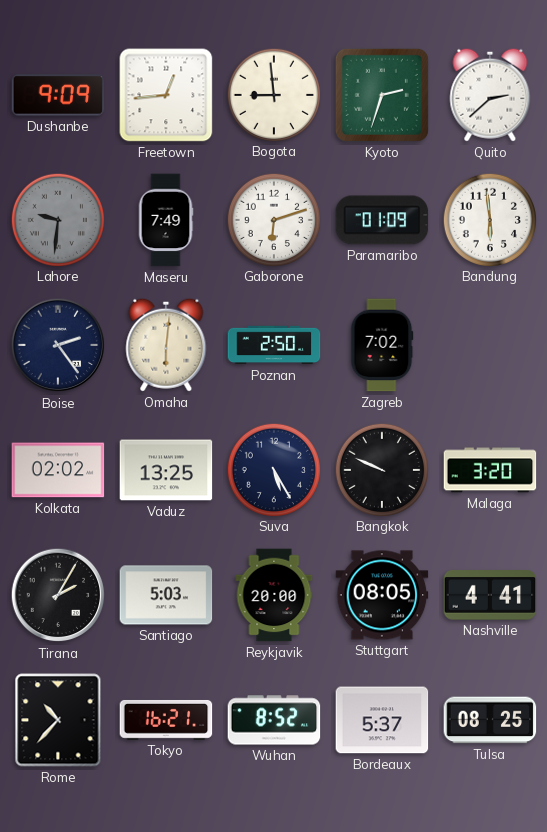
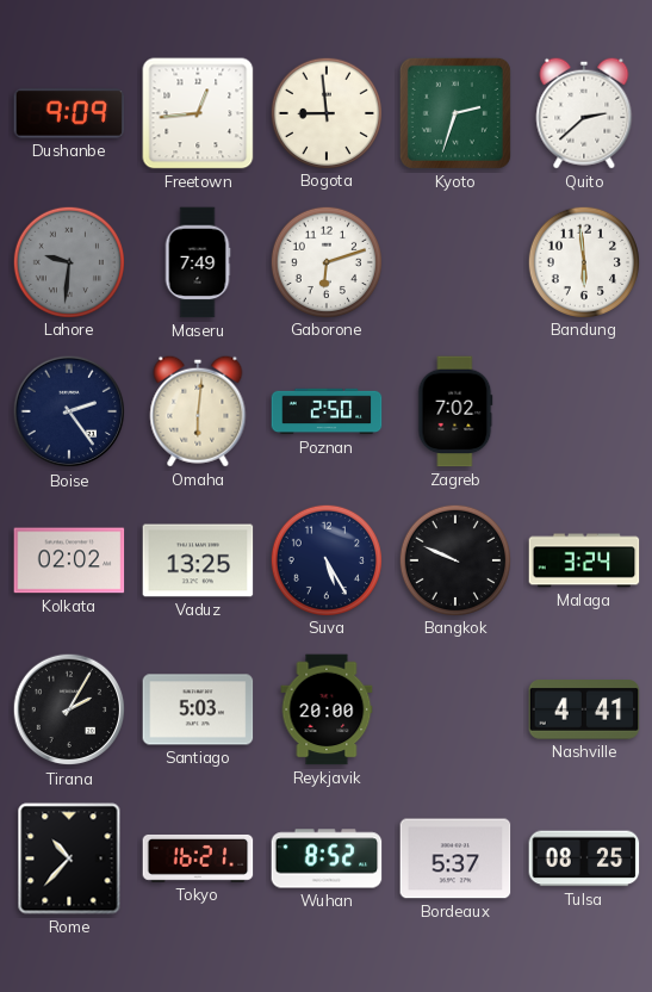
Paramaribo: 01:09 -> none (382, 220)
Malaga: 3:20 -> 3:24 (584, 560)
Stuttgart: 08:05 -> none (382, 595)
